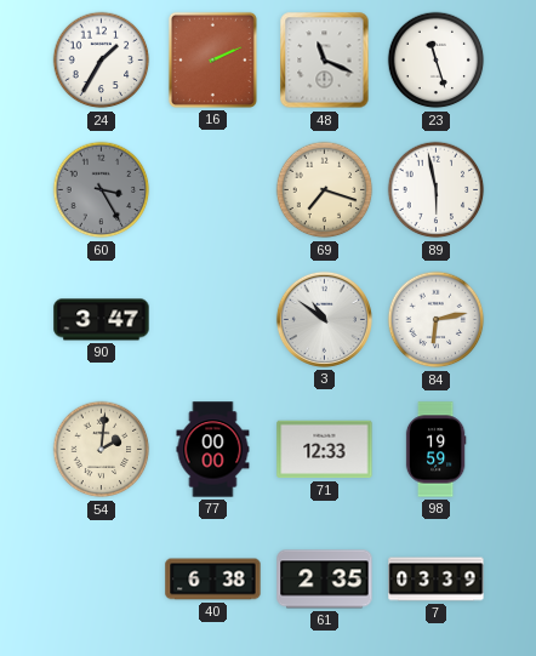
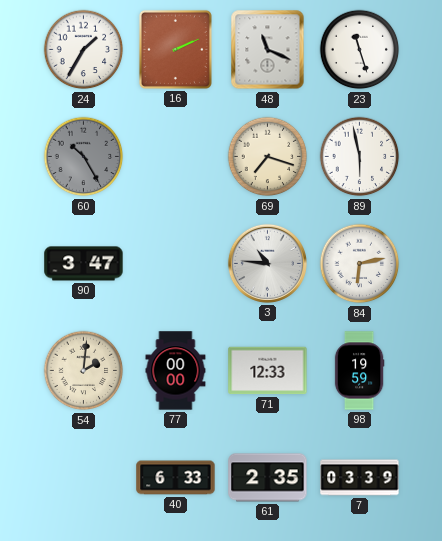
60: 3:25 -> 10:25 (84, 157)
3: 10:51 -> 10:46 (267, 263)
40: 6:38 -> 6:33 (176, 478)
